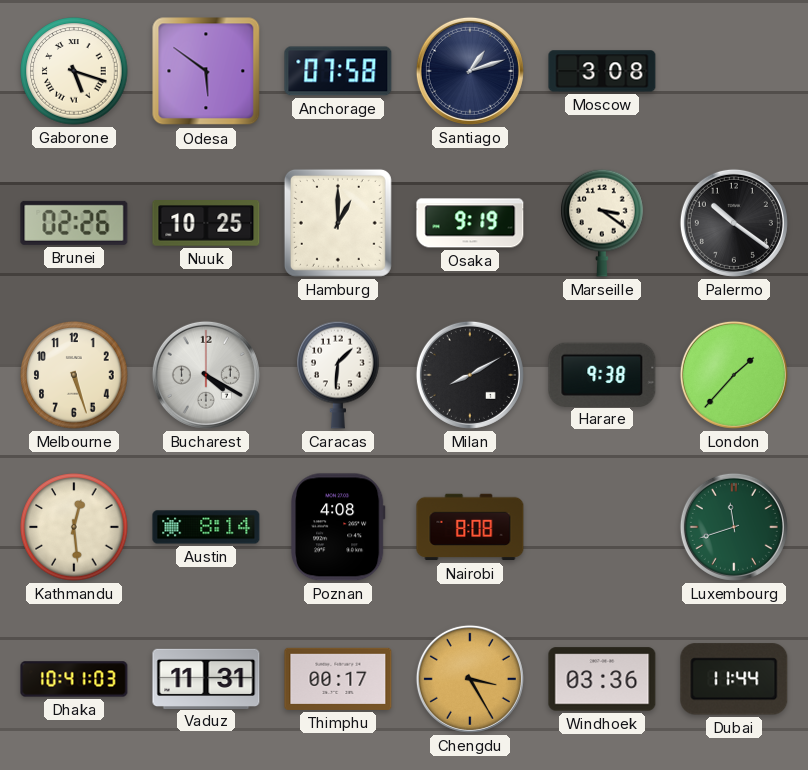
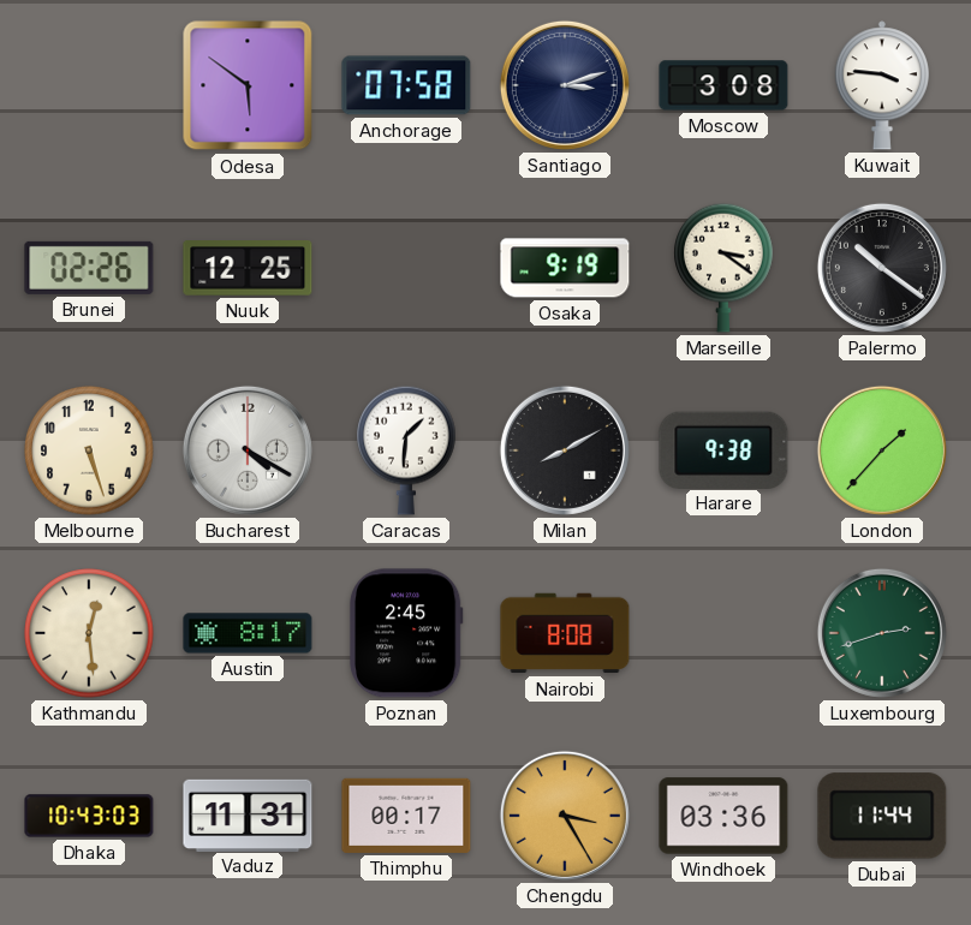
Gaborone: 5:18 -> none (74, 71)
Santiago: 1:12 -> 3:12 (565, 85)
Kuwait: none -> 3:46 (882, 85)
Nuuk: 10:25 -> 12:25 (248, 268)
Hamburg: 1:00 -> none (338, 223)
Austin: 8:14 -> 8:17 (248, 633)
Poznan: 4:08 -> 2:45 (406, 633)
Luxembourg: 11:42 -> 2:42 (882, 633)
Dhaka: 10:41 -> 10:43 (89, 816)
